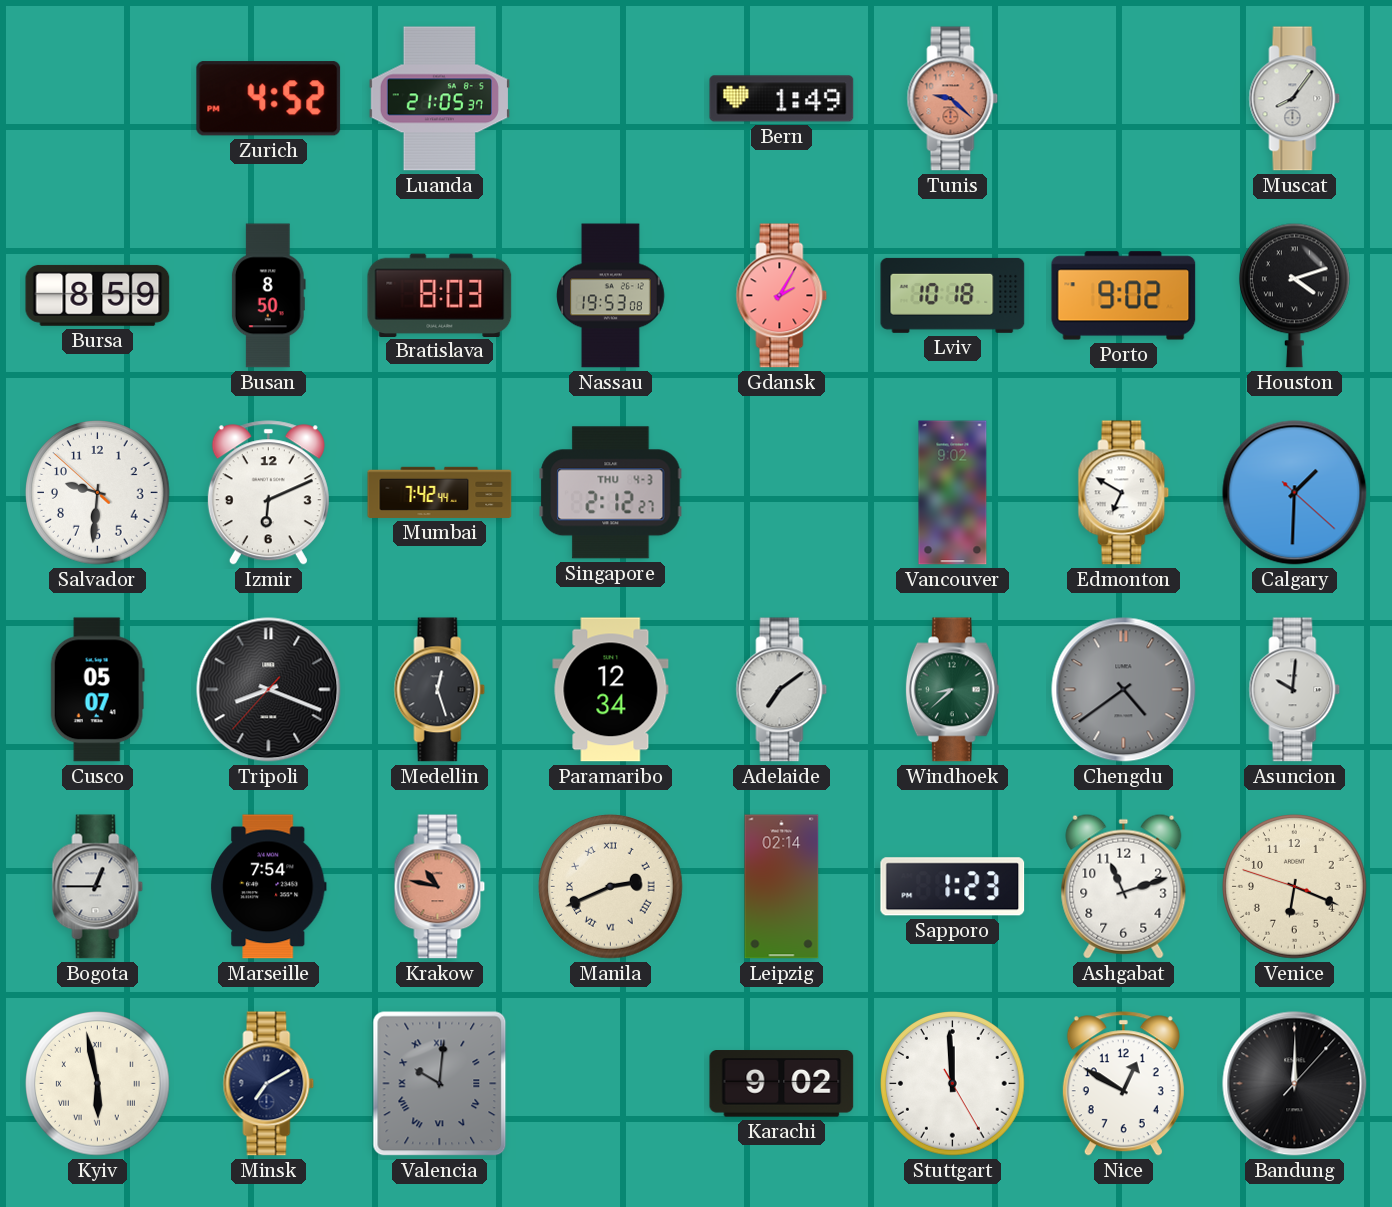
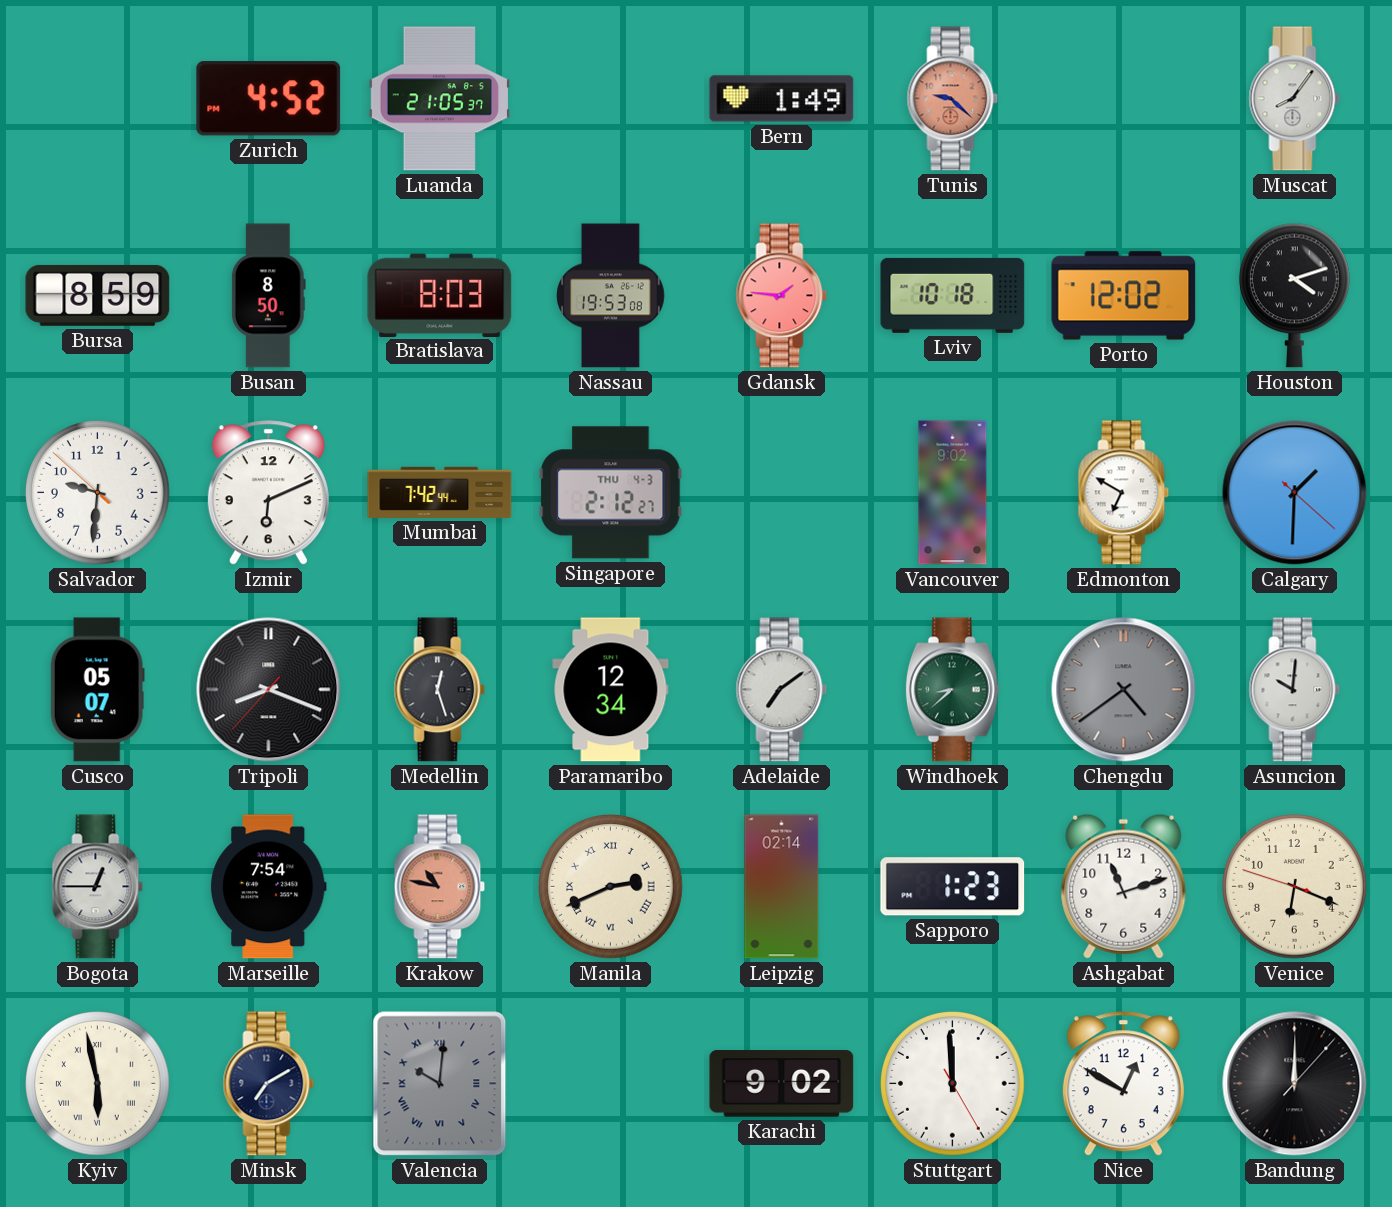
Gdansk: 2:05 -> 1:46 (782, 296)
Porto: 9:02 -> 12:02 (1124, 296)
